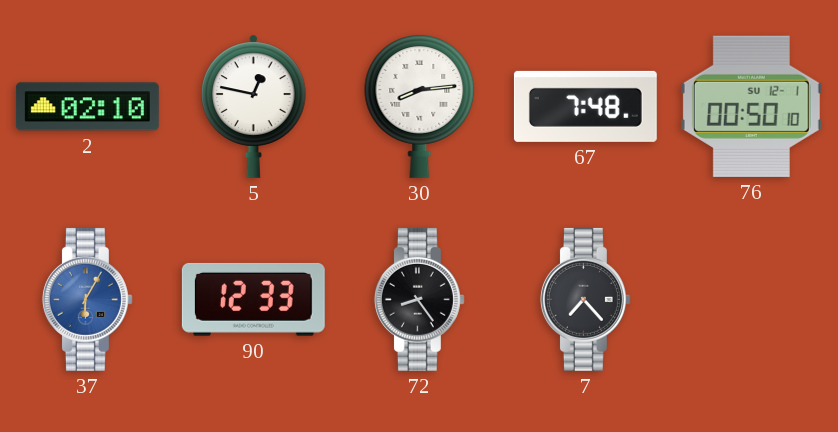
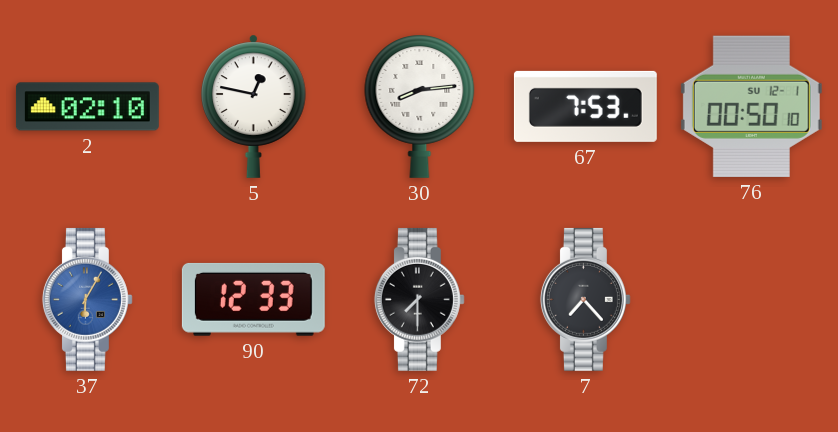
67: 7:48 -> 7:53 (585, 106)
72: 8:24 -> 7:30 (419, 299)
